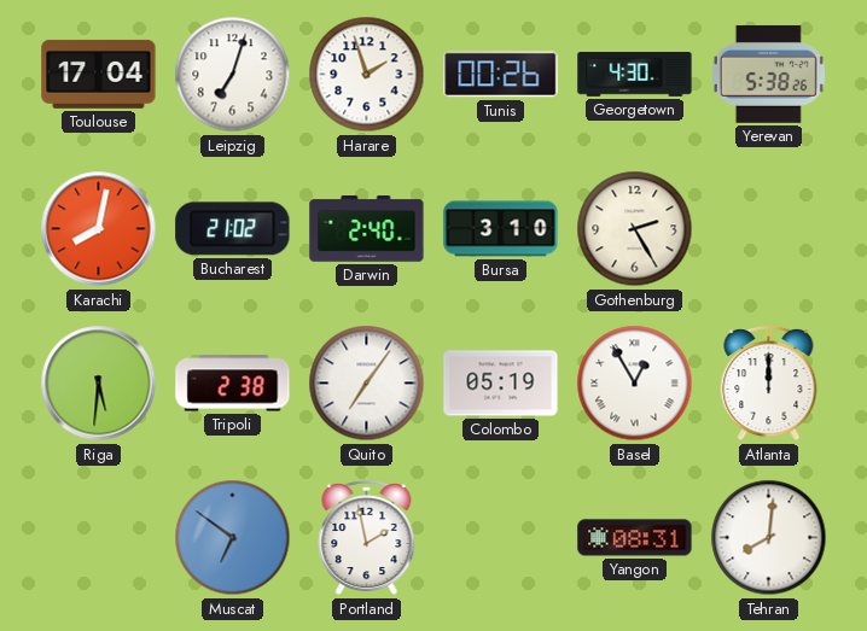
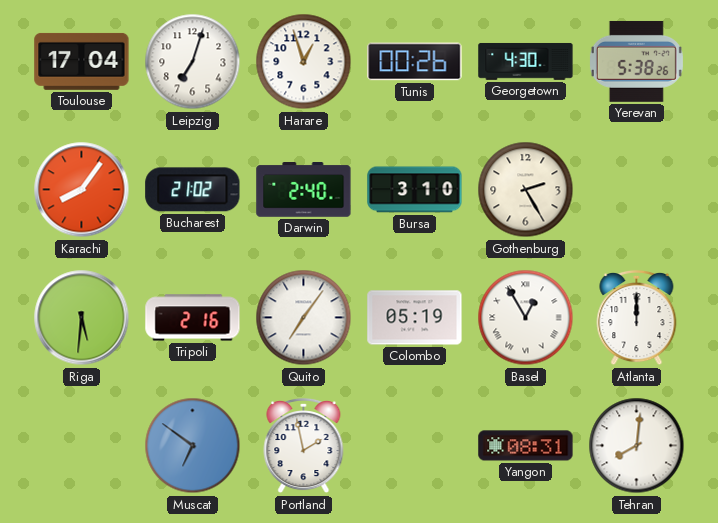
Harare: 1:57 -> 12:57 (304, 62)
Karachi: 8:02 -> 8:06 (82, 190)
Tripoli: 2:38 -> 2:16 (193, 318)
